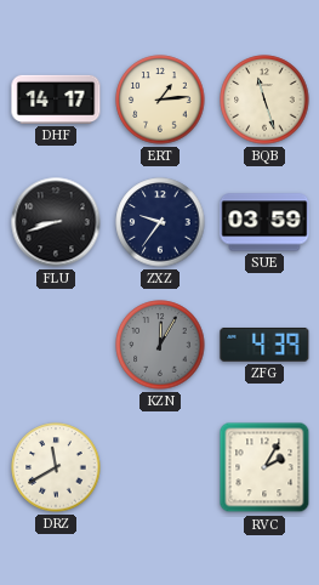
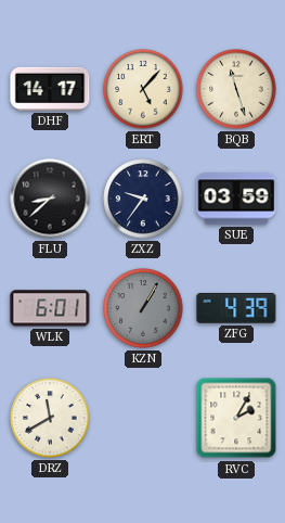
ERT: 1:14 -> 5:07 (143, 89)
FLU: 8:42 -> 8:38 (50, 199)
WLK: none -> 6:01 (50, 308)
KZN: 12:05 -> 1:05 (143, 308)
